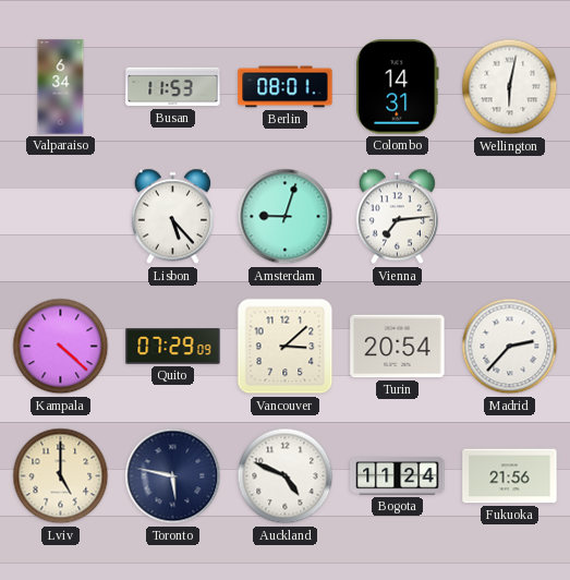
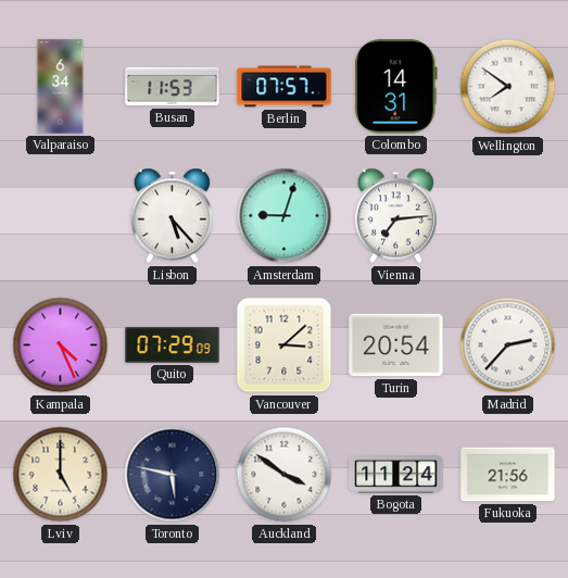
Berlin: 08:01 -> 07:57 (285, 87)
Wellington: 6:02 -> 7:51 (508, 87)
Kampala: 4:22 -> 4:26 (61, 345)
Auckland: 4:49 -> 3:51 (285, 475)
